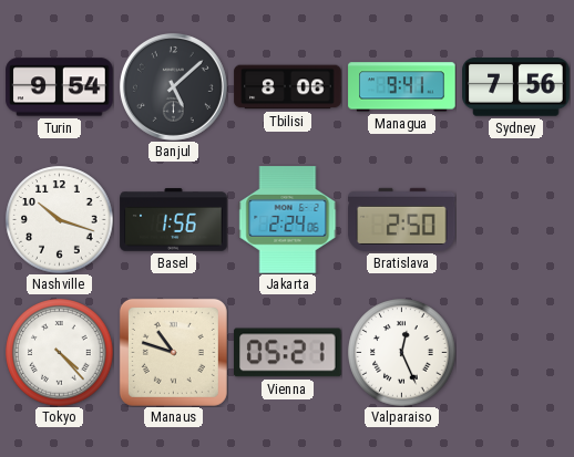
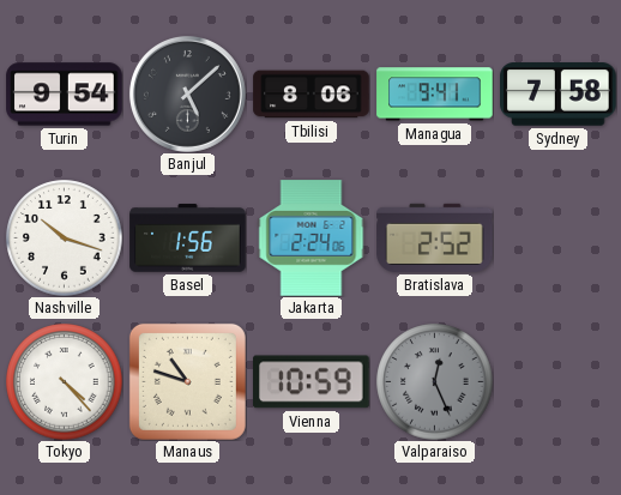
Sydney: 7:56 -> 7:58 (559, 95)
Bratislava: 2:50 -> 2:52 (435, 237)
Vienna: 05:21 -> 10:59 (312, 382)
Valparaiso dial: white -> grey (435, 382)
